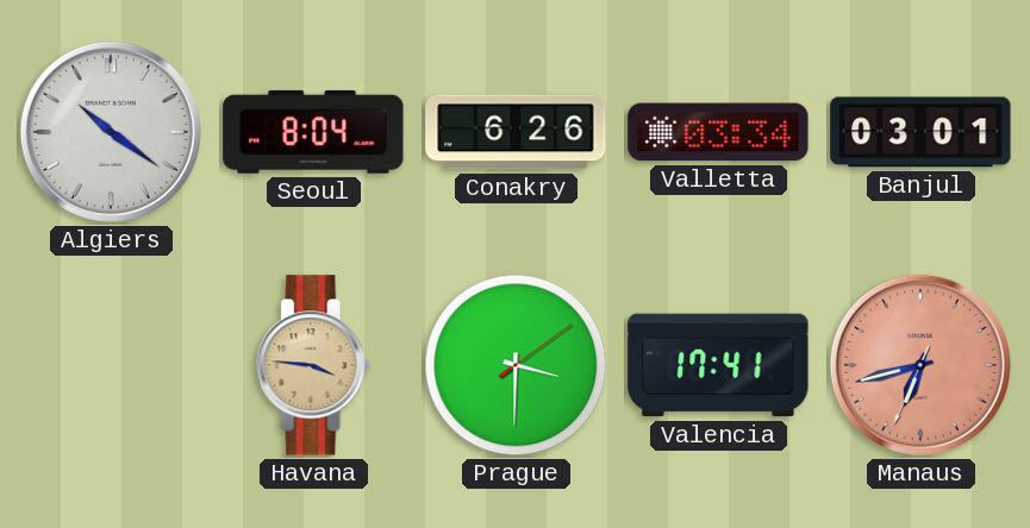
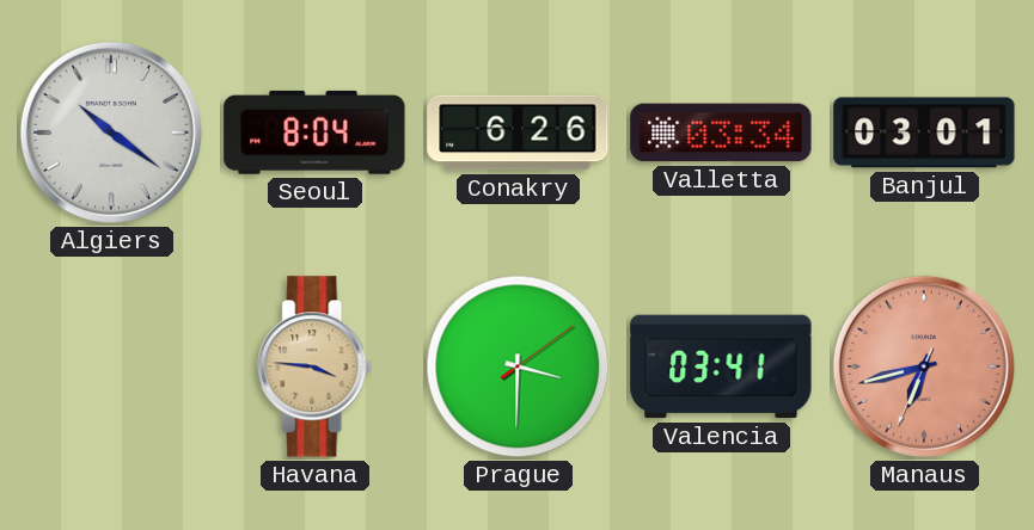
Valencia: 17:41 -> 03:41 (721, 366)
